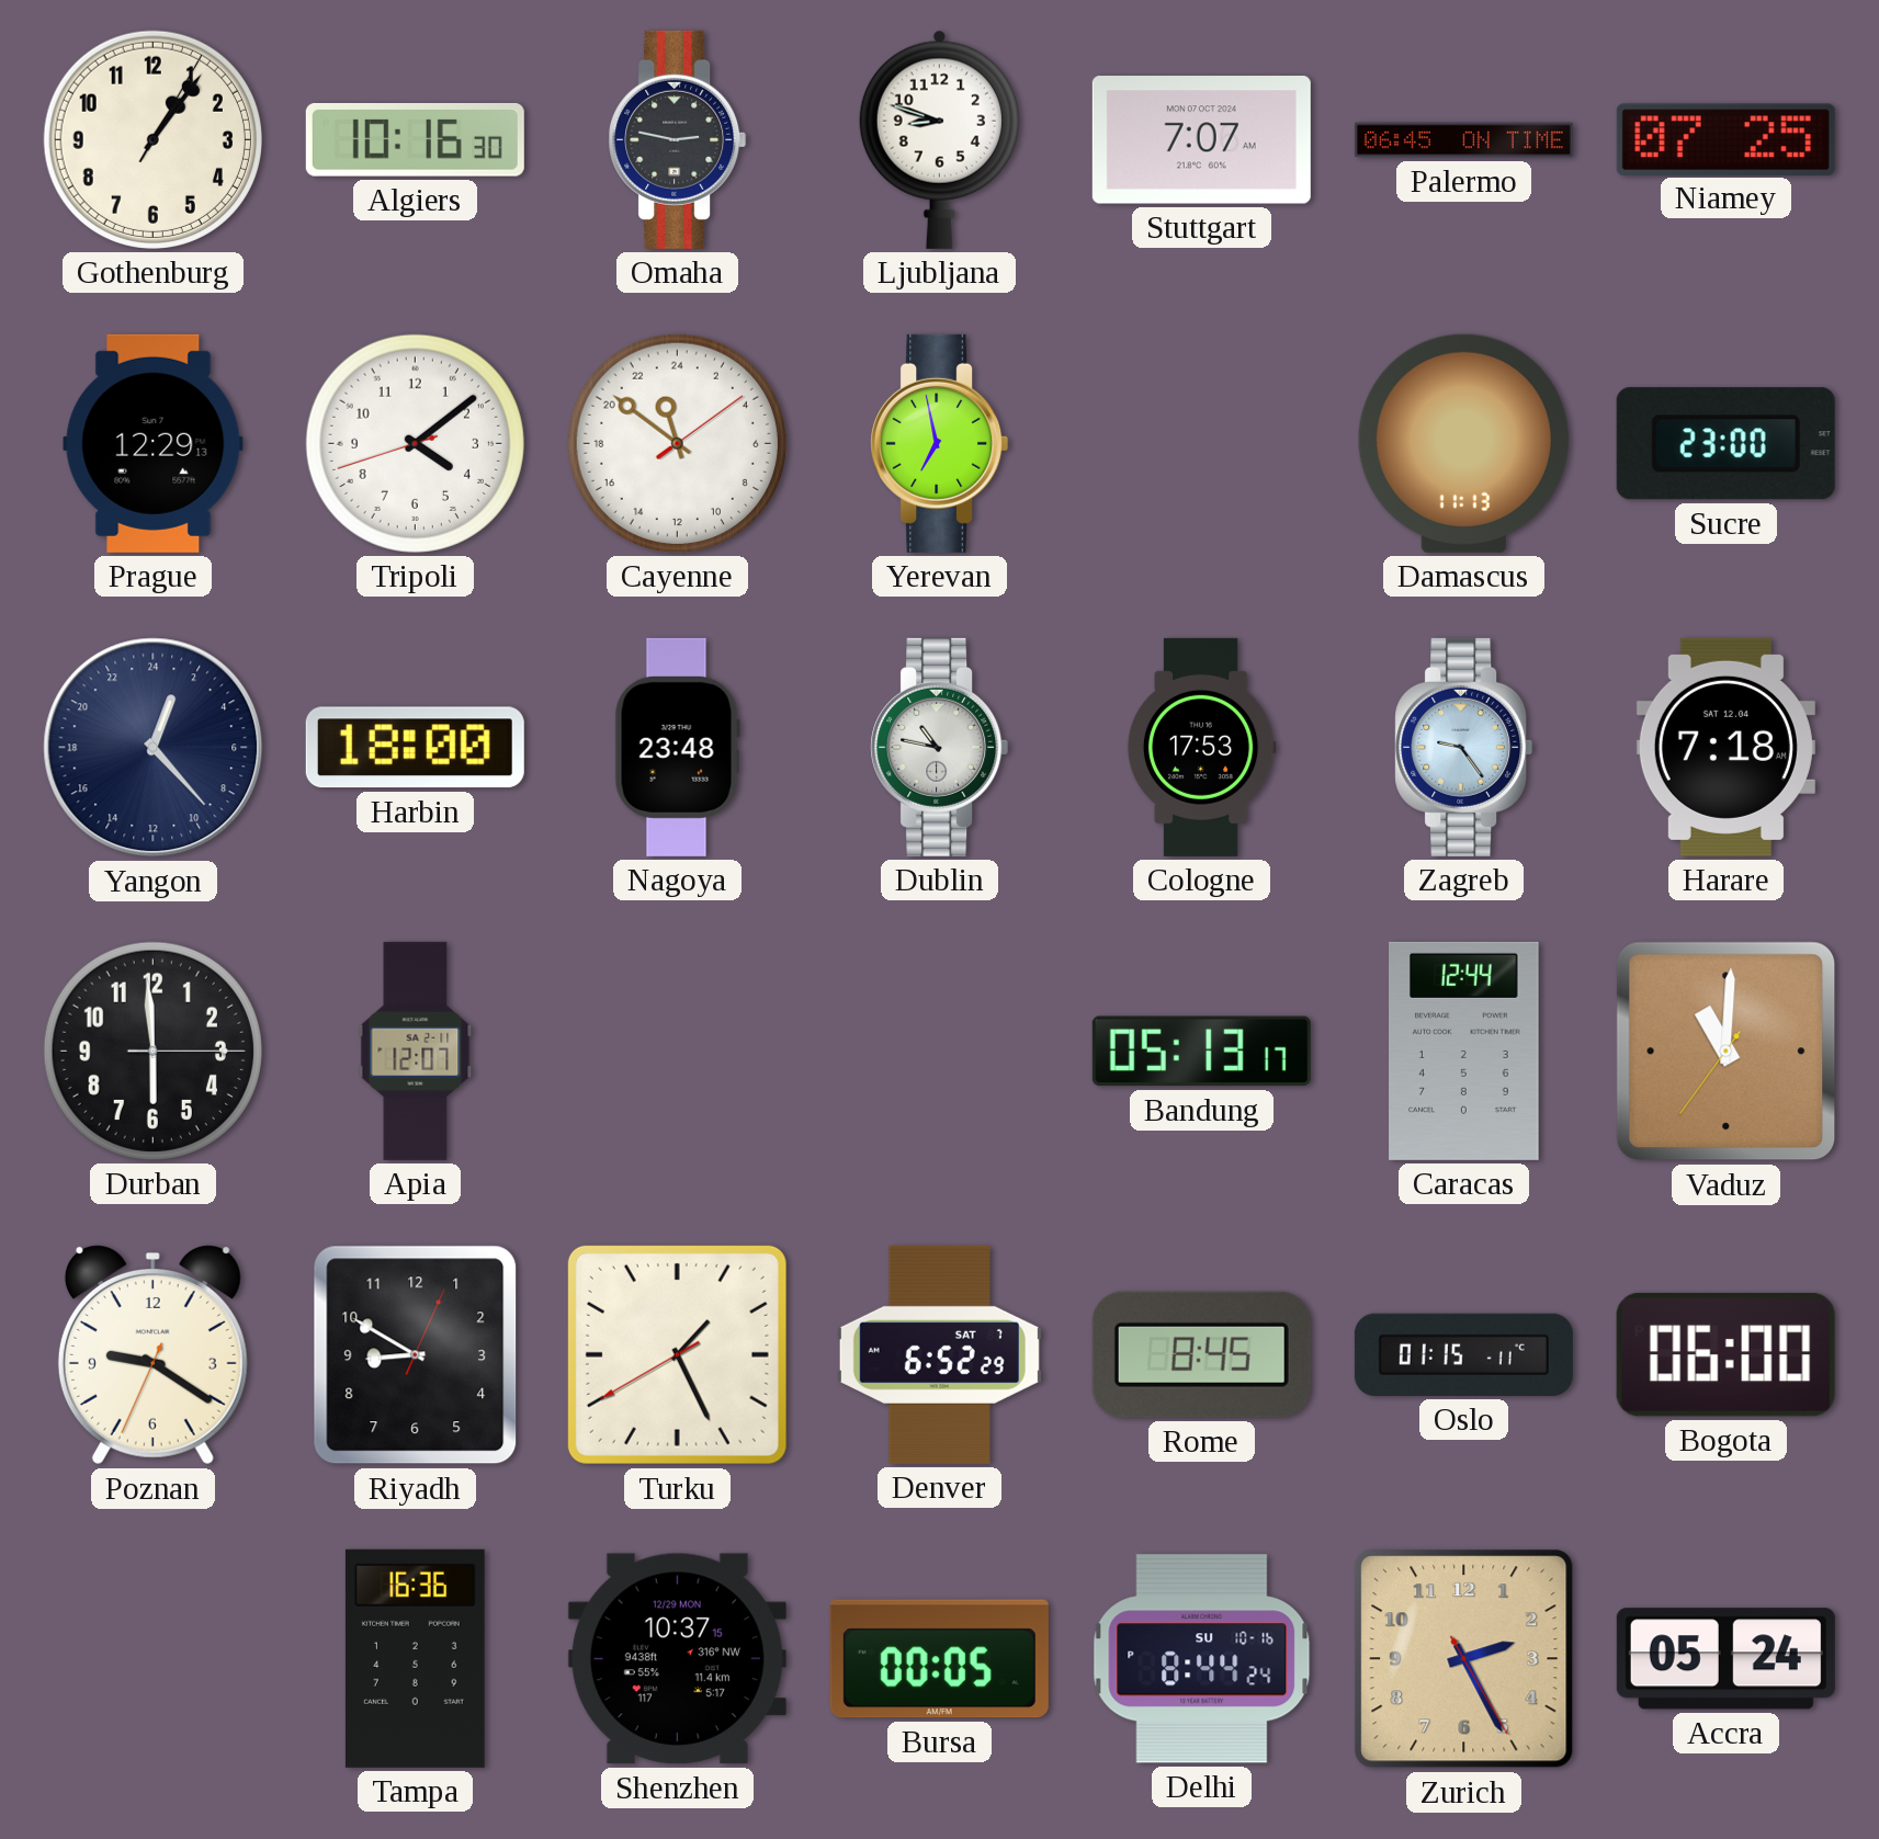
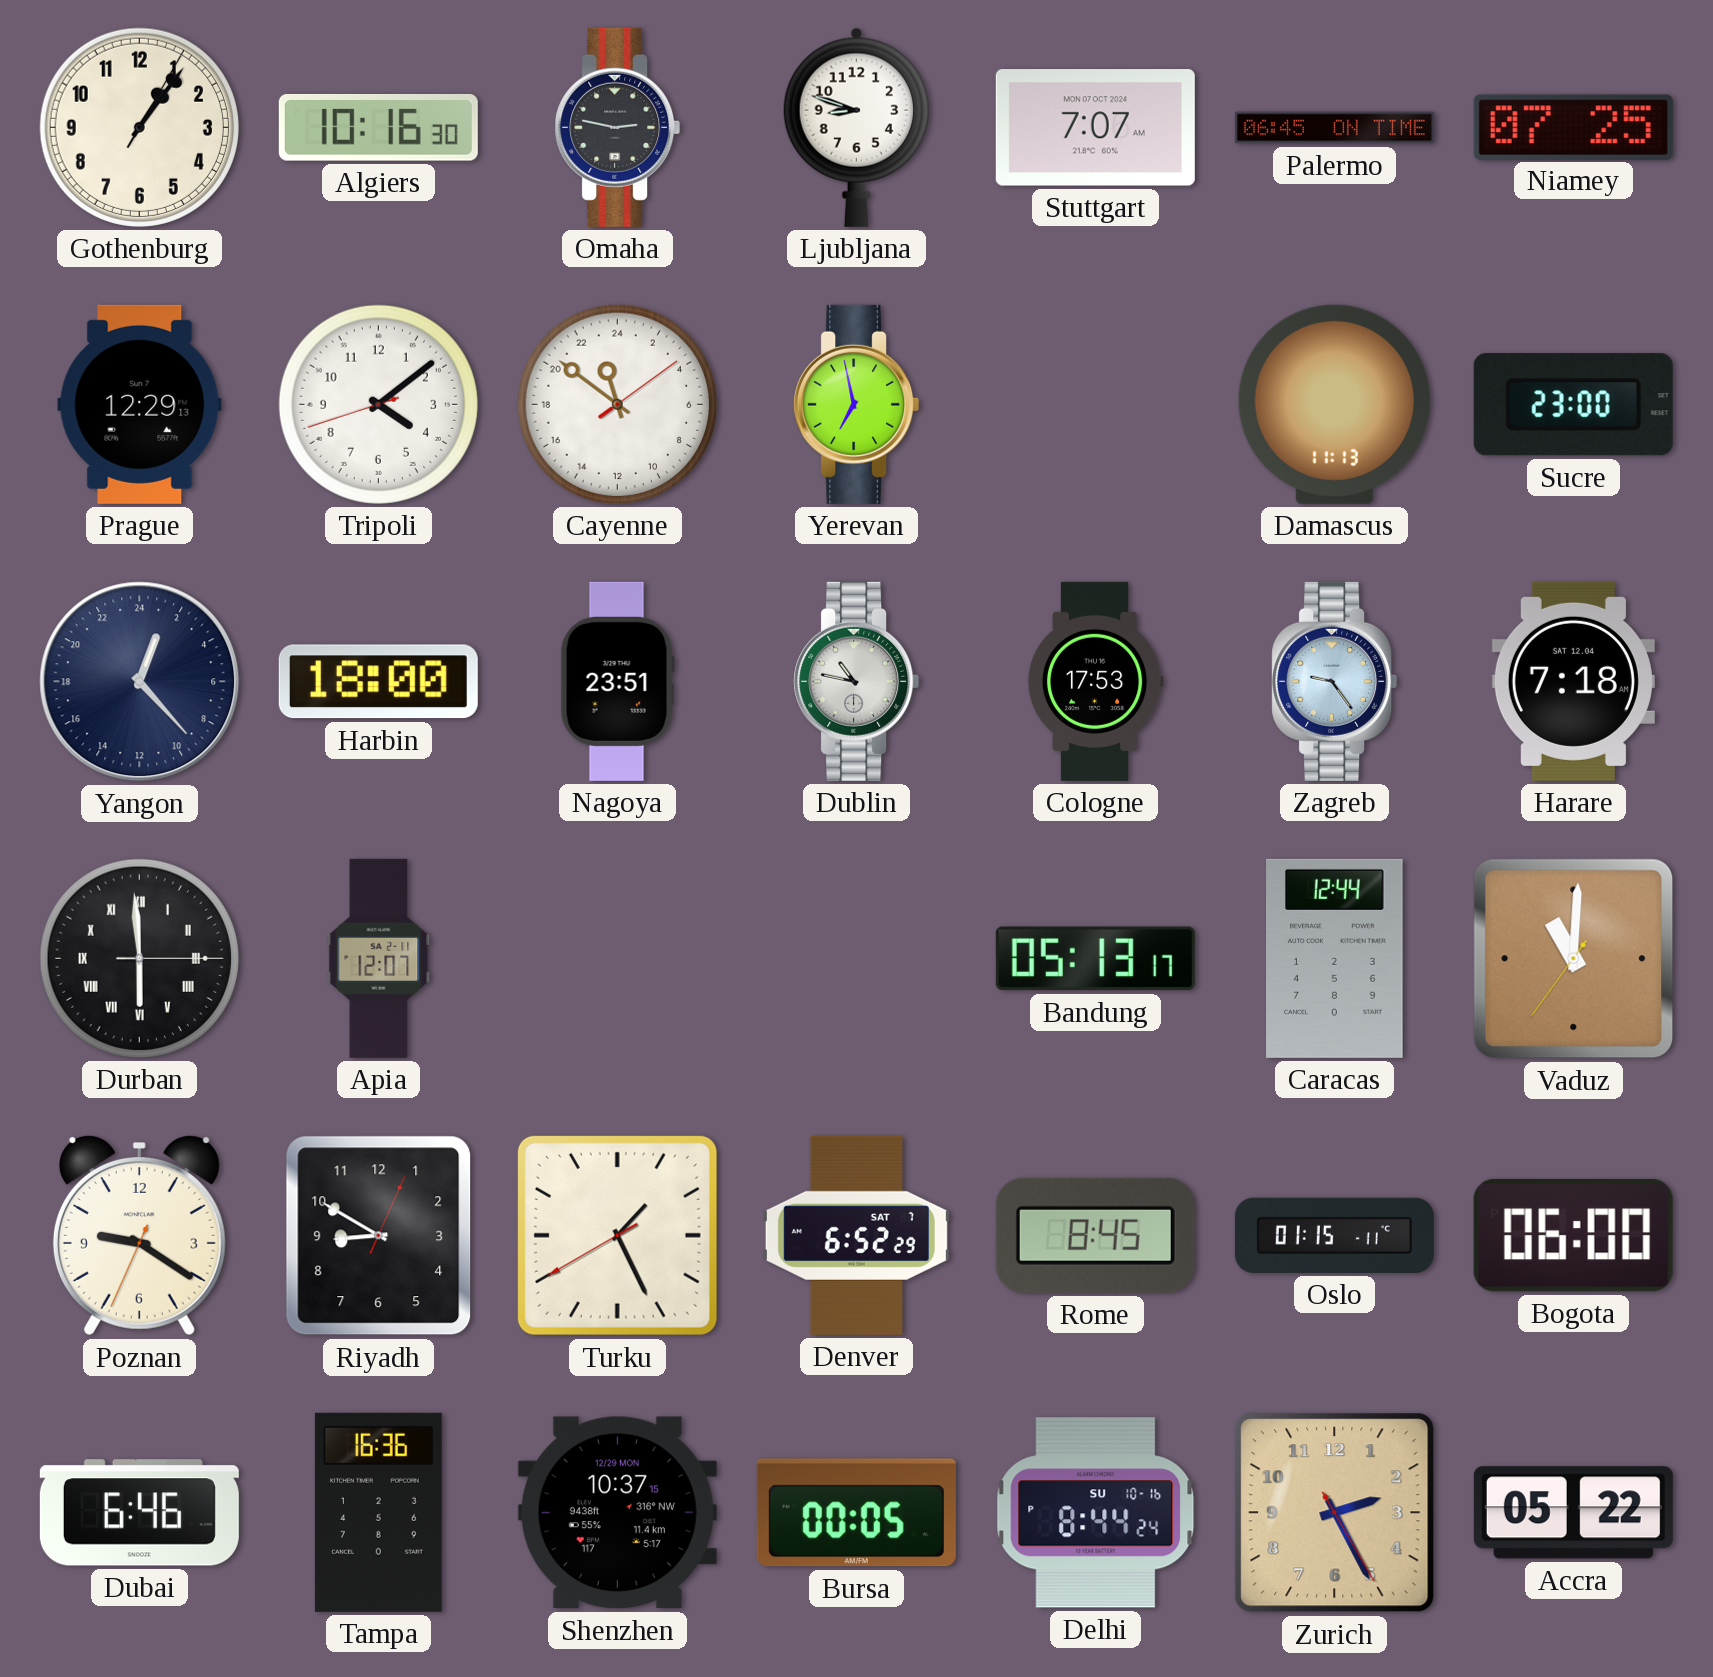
Nagoya: 23:48 -> 23:51 (617, 681)
Durban numerals: Arabic -> Roman (139, 958)
Dubai: none -> 6:46 (139, 1513)
Accra: 05:24 -> 05:22 (1573, 1513)
